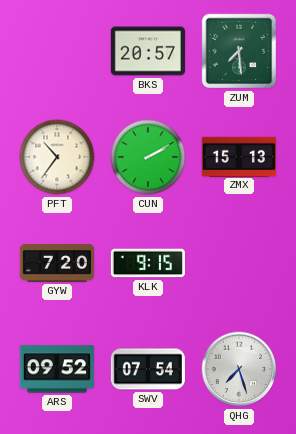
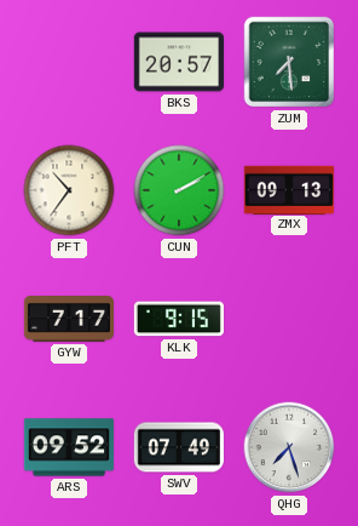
ZMX: 15:13 -> 09:13 (289, 189)
GYW: 7:20 -> 7:17 (68, 320)
SWV: 07:54 -> 07:49 (179, 447)
